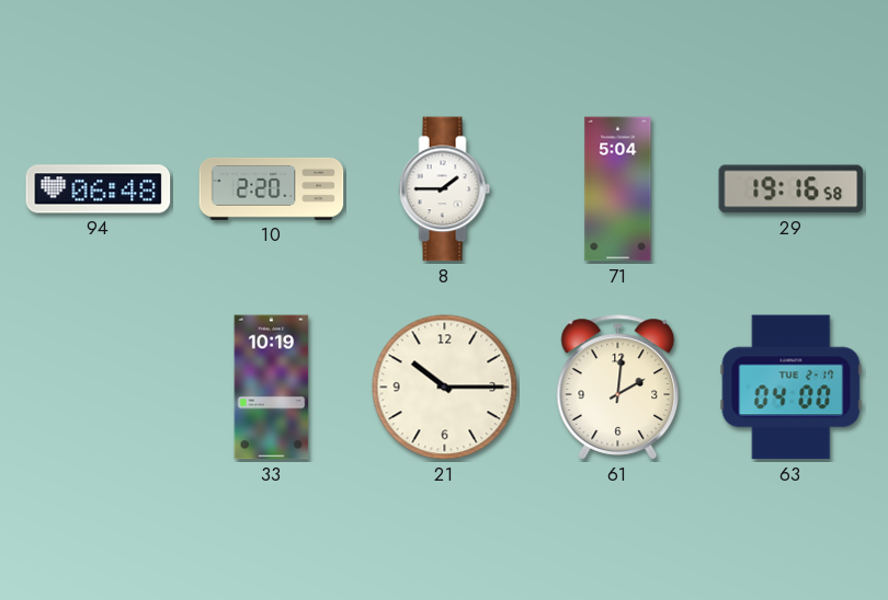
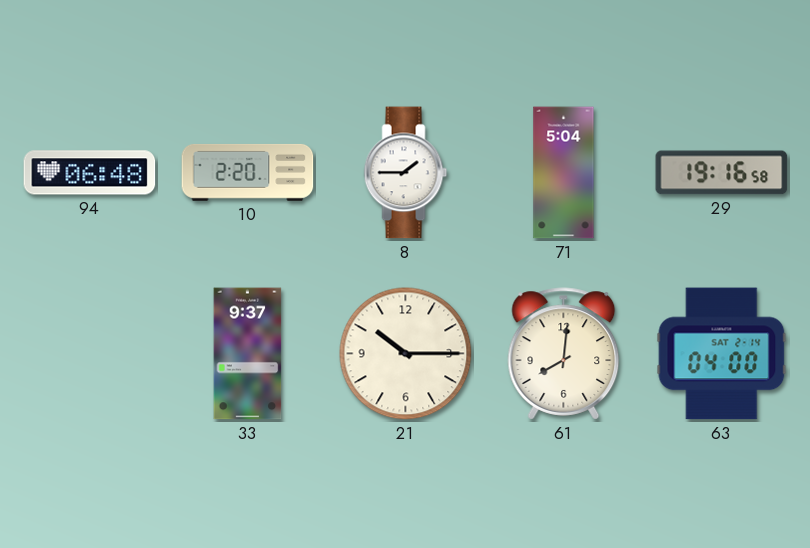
33: 10:19 -> 9:37 (248, 354)
61: 2:01 -> 8:01 (564, 354)
63 date: TUE 2-17 -> SAT 2-14 (722, 354)
